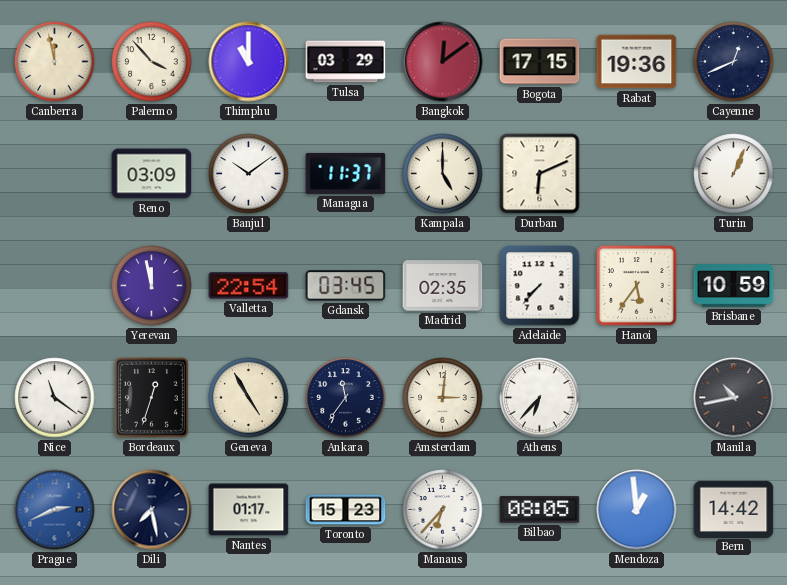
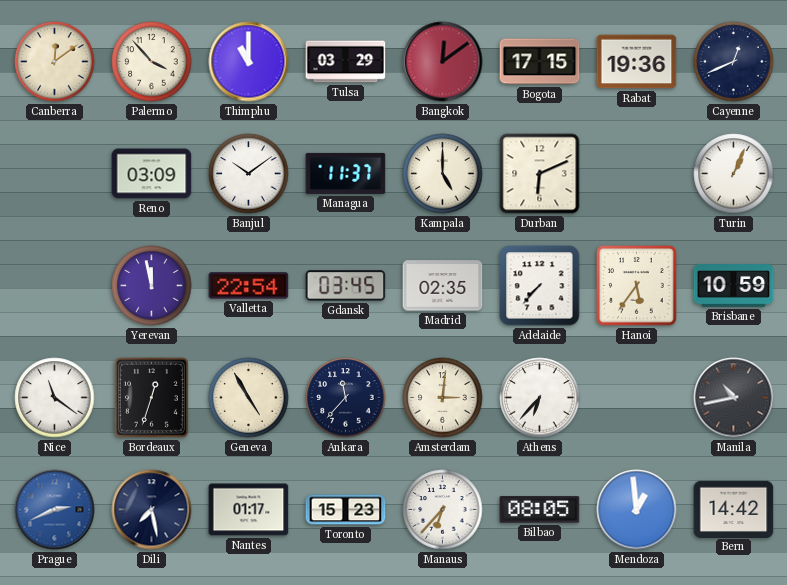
Canberra: 11:58 -> 12:09 (55, 62)
Ankara: 11:36 -> 11:37 (346, 398)
